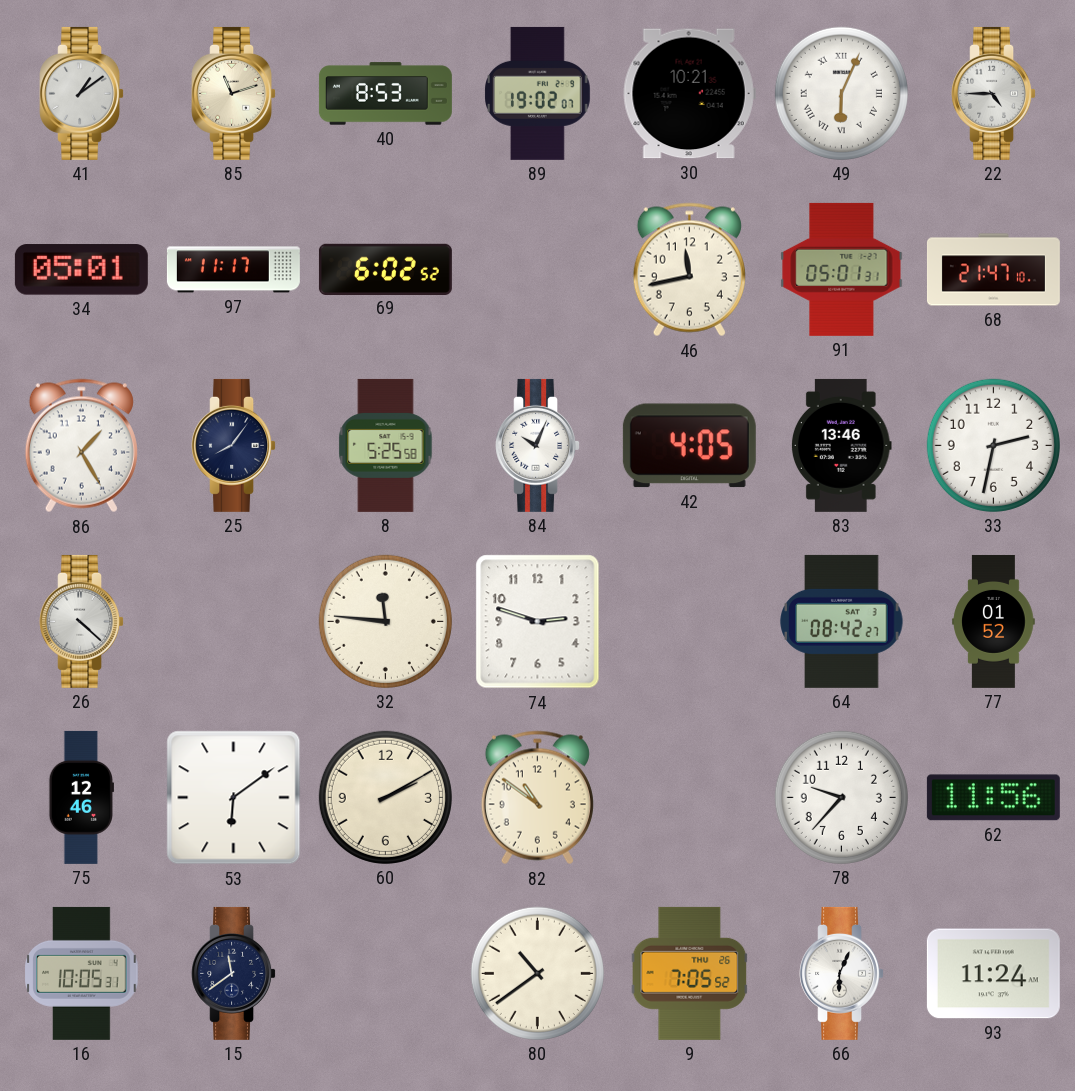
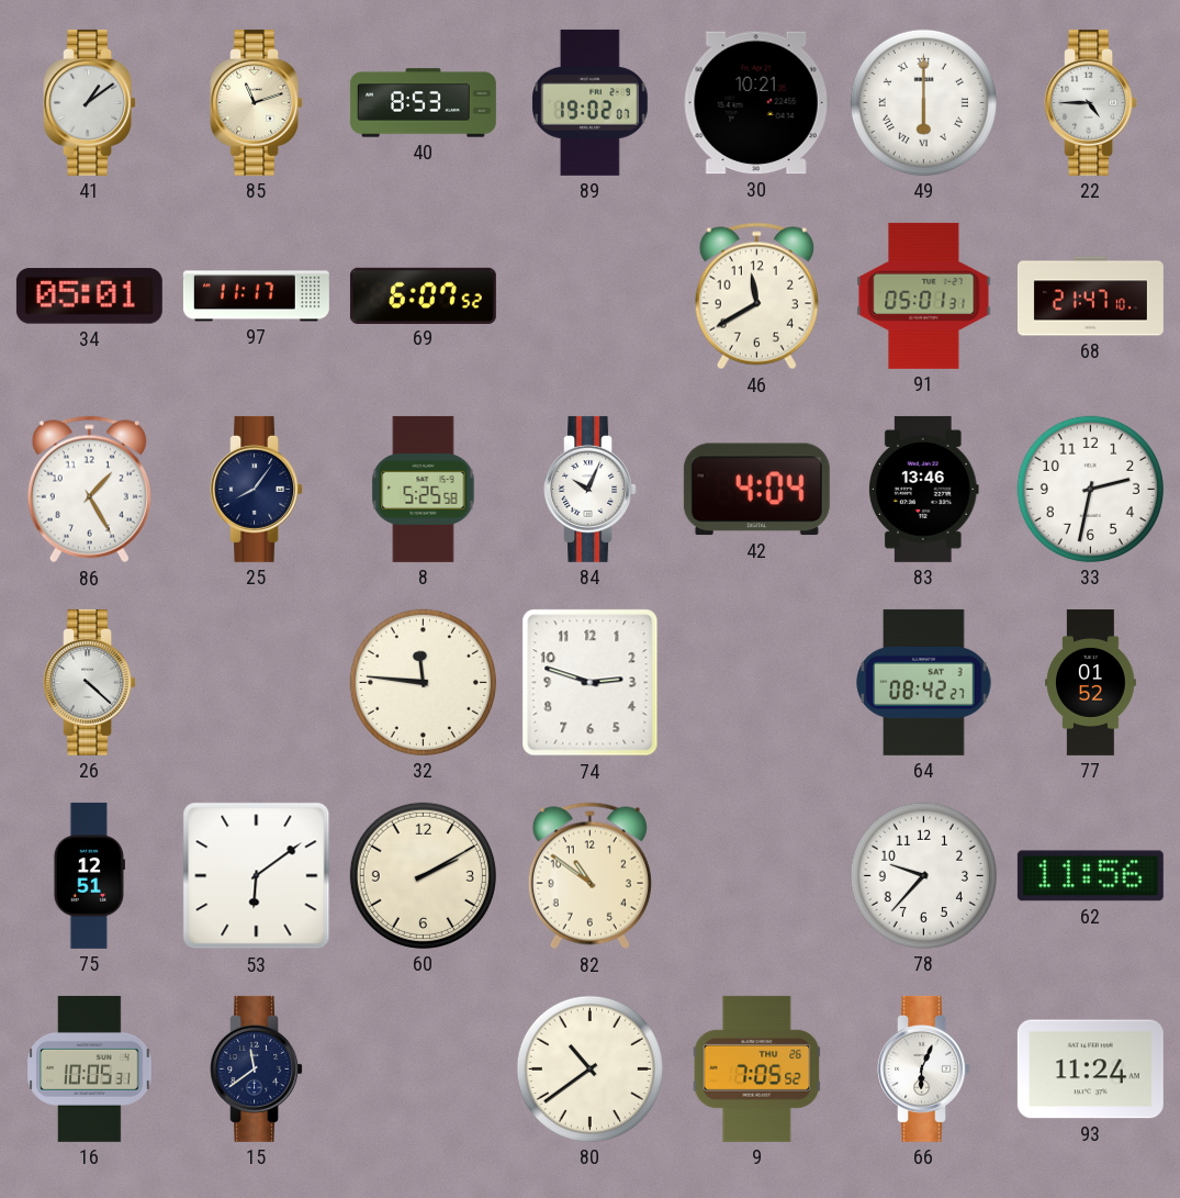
49: 6:04 -> 6:00 (923, 102)
69: 6:02 -> 6:07 (423, 295)
46: 11:43 -> 11:40 (756, 296)
42: 4:05 -> 4:04 (756, 490)
75: 12:46 -> 12:51 (89, 875)
